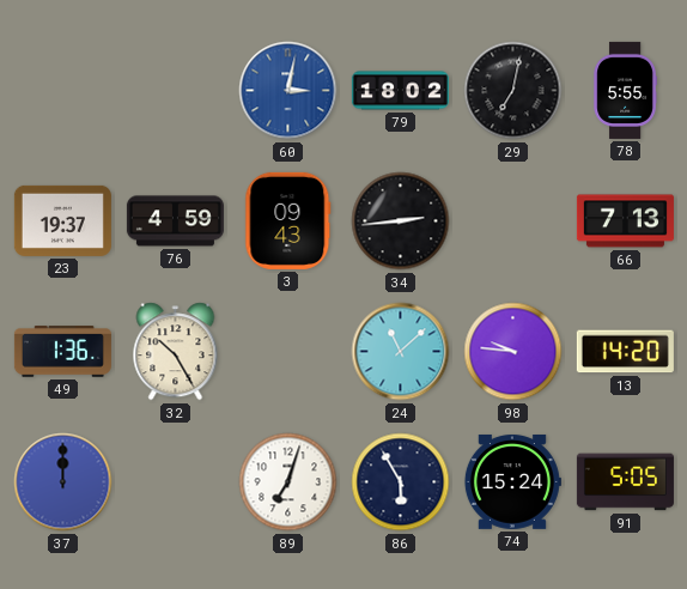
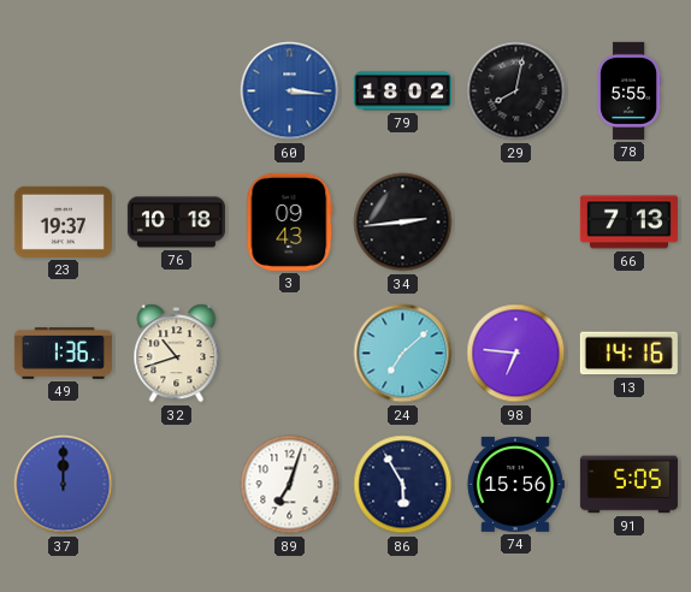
60: 3:02 -> 3:16 (290, 91)
29: 7:02 -> 8:02 (516, 91)
76: 4:59 -> 10:18 (176, 223)
32: 10:25 -> 10:42 (177, 354)
24: 11:08 -> 7:08 (403, 354)
98: 9:46 -> 6:46 (516, 354)
13: 14:20 -> 14:16 (628, 354)
74: 15:24 -> 15:56 (515, 484)
